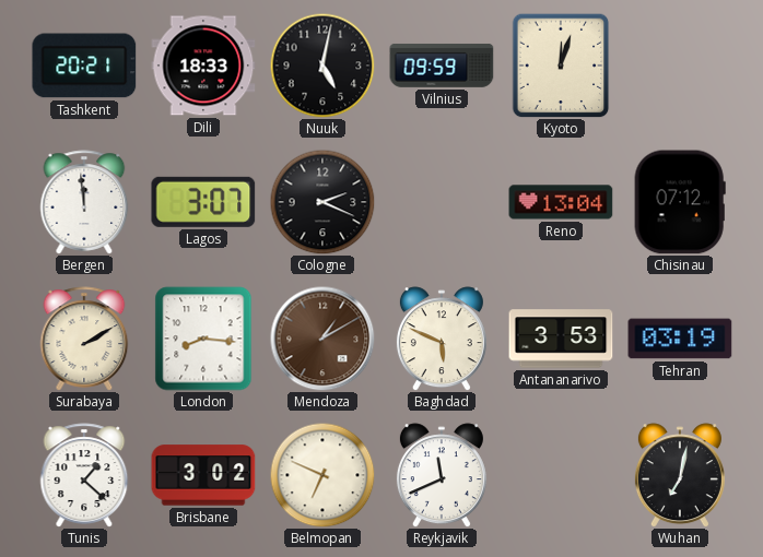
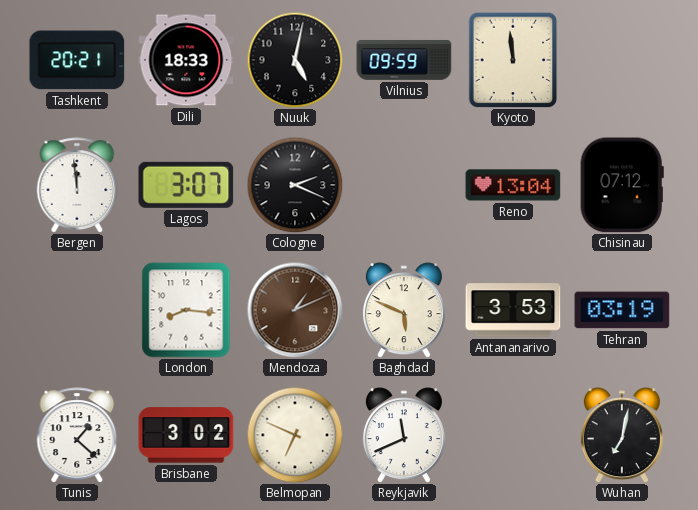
Kyoto: 12:03 -> 11:59 (513, 60)
Surabaya: 2:10 -> none (84, 339)
Mendoza: 1:10 -> 1:11 (295, 310)
